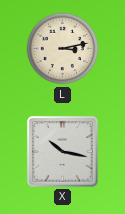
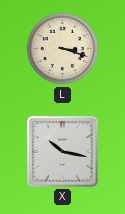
L: 3:13 -> 3:18 (63, 49)
